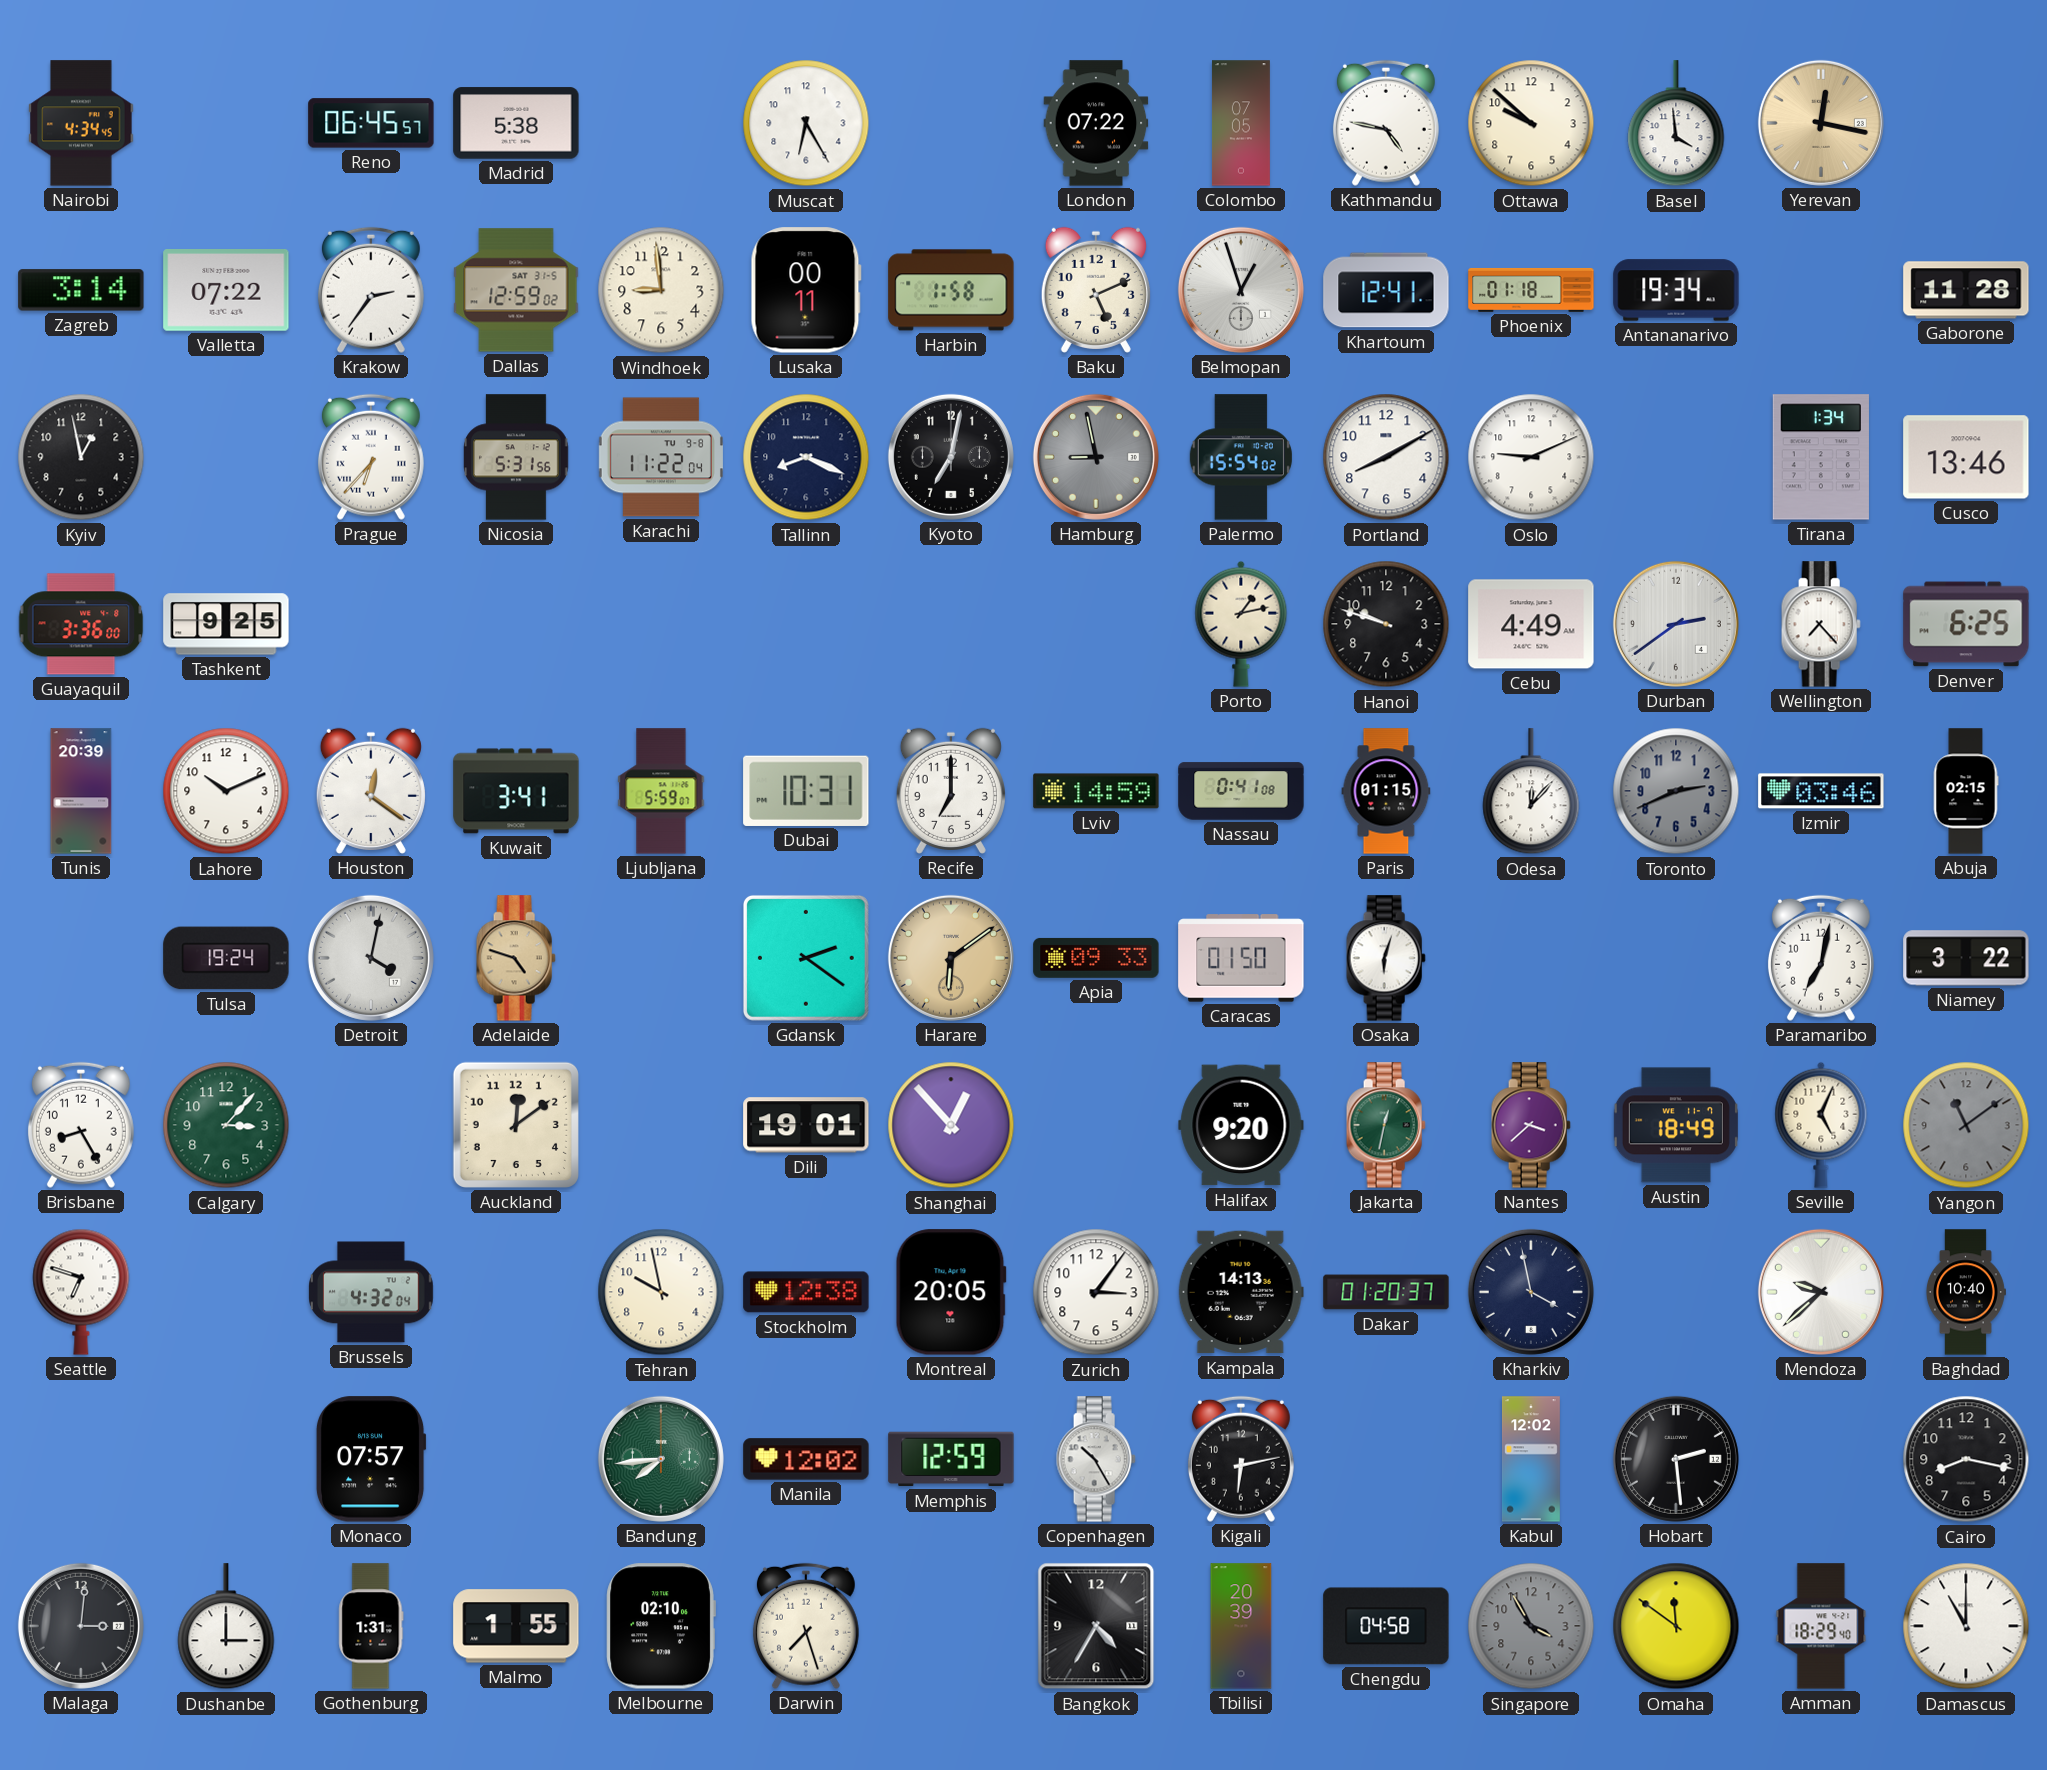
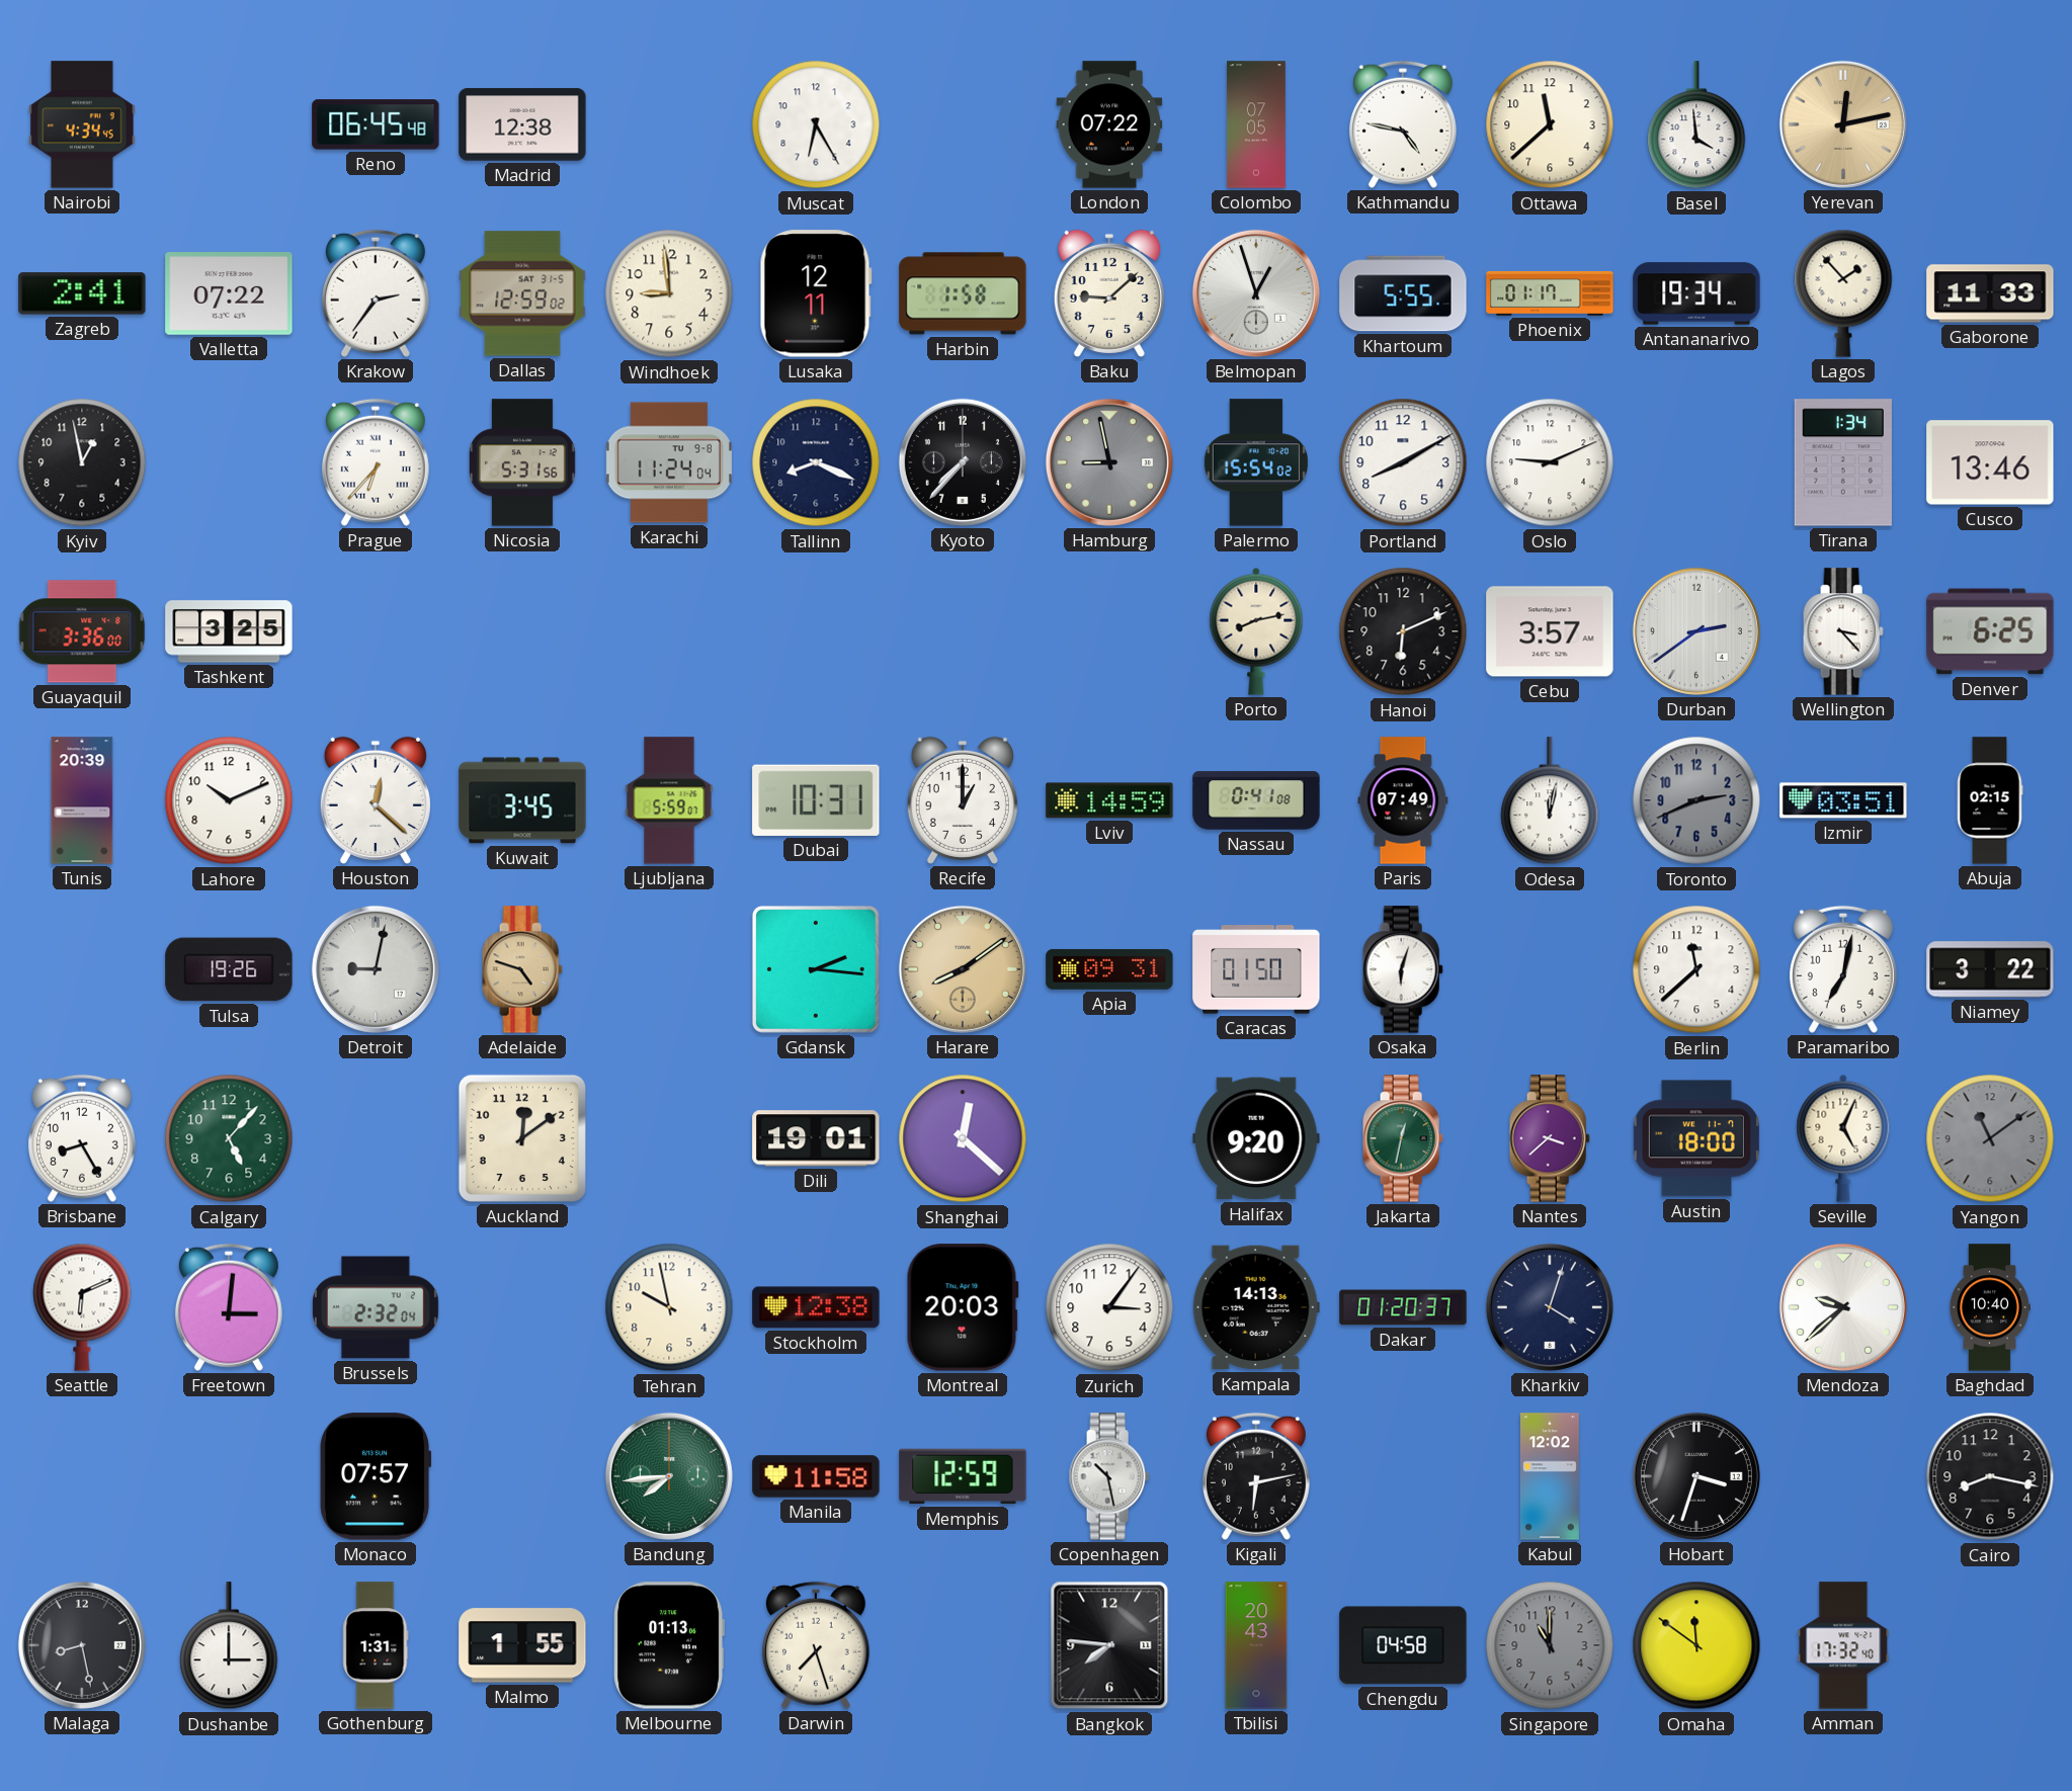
Reno: 06:45:57 -> 06:45:48 (376, 124)
Madrid: 5:38 -> 12:38 (522, 124)
Ottawa: 9:52 -> 11:38 (1550, 124)
Yerevan: 12:17 -> 12:13 (1843, 124)
Zagreb: 3:14 -> 2:41 (82, 293)
Lusaka: 00:11 -> 12:11 (816, 293)
Baku: 5:11 -> 9:08 (1109, 293)
Khartoum: 12:41 -> 5:55 (1403, 293)
Phoenix: 01:18 -> 01:17 (1550, 293)
Lagos: none -> 1:53 (1843, 293)
Gaborone: 11:28 -> 11:33 (1990, 293)
Karachi: 11:22 -> 11:24 (669, 462)
Kyoto: 7:02 -> 7:37 (963, 462)
Tashkent: 9:25 -> 3:25 (229, 631)
Porto: 1:13 -> 8:13 (1256, 631)
Hanoi: 9:48 -> 6:11 (1403, 631)
Cebu: 4:49 -> 3:57 (1550, 631)
Wellington: 7:23 -> 3:23 (1843, 631)
Houston: 12:21 -> 12:22 (376, 800)
Kuwait: 3:41 -> 3:45 (522, 800)
Recife: 7:00 -> 1:00 (963, 800)
Paris: 01:15 -> 07:49 (1403, 800)
Odesa: 12:07 -> 12:02 (1550, 801)
Izmir: 03:46 -> 03:51 (1843, 800)
Tulsa: 19:24 -> 19:26 (229, 969)
Detroit: 4:02 -> 9:02 (376, 969)
Gdansk: 2:21 -> 2:16 (816, 969)
Harare: 6:09 -> 8:09 (963, 969)
Apia: 09:33 -> 09:31 (1109, 969)
Berlin: none -> 11:38 (1696, 969)
Calgary: 3:07 -> 5:07 (229, 1138)
Shanghai: 12:53 -> 12:22 (963, 1138)
Austin: 18:49 -> 18:00 (1696, 1138)
Seattle: 6:48 -> 6:11 (82, 1307)
Freetown: none -> 3:01 (229, 1307)
Brussels: 4:32 -> 2:32 (377, 1307)
Montreal: 20:05 -> 20:03 (963, 1307)
Kharkiv: 3:58 -> 4:03 (1550, 1307)
Manila: 12:02 -> 11:58 (816, 1476)
Copenhagen: 10:25 -> 10:28 (1109, 1476)
Hobart: 2:29 -> 3:33 (1696, 1476)
Malaga: 3:01 -> 8:28 (82, 1645)
Melbourne: 02:10 -> 01:13 (669, 1645)
Bangkok: 4:35 -> 7:46 (1109, 1645)
Tbilisi: 20:39 -> 20:43 (1256, 1645)
Singapore: 3:55 -> 11:00 (1550, 1645)
Amman: 18:29 -> 17:32 (1843, 1645)
Damascus: 11:00 -> none (1966, 1626)
